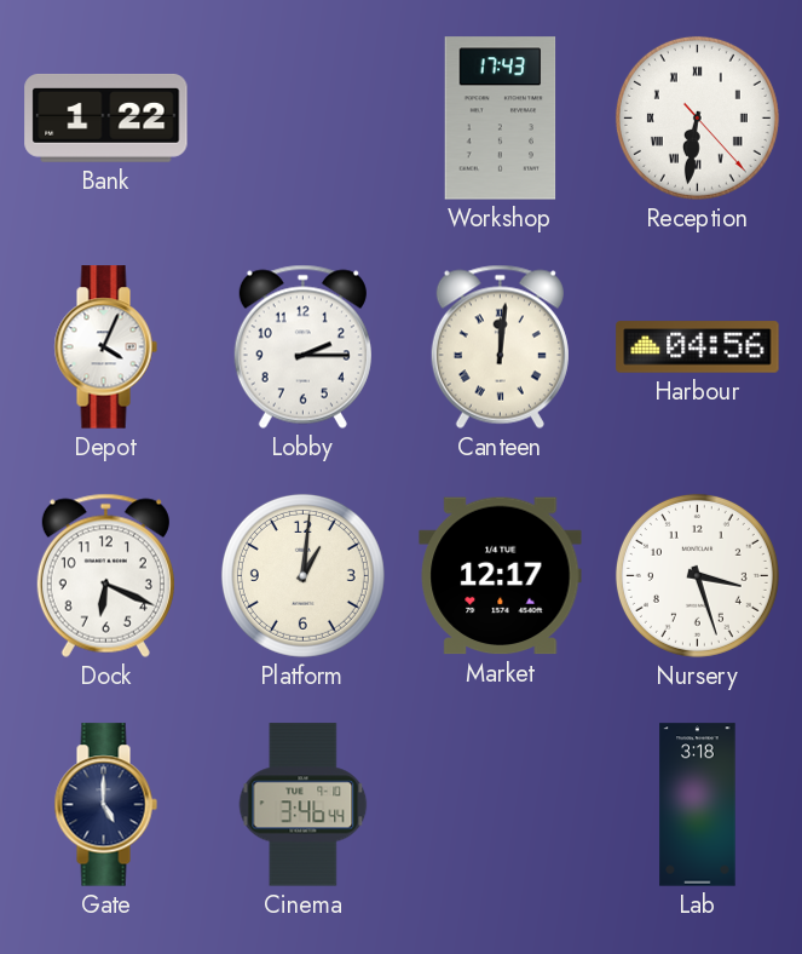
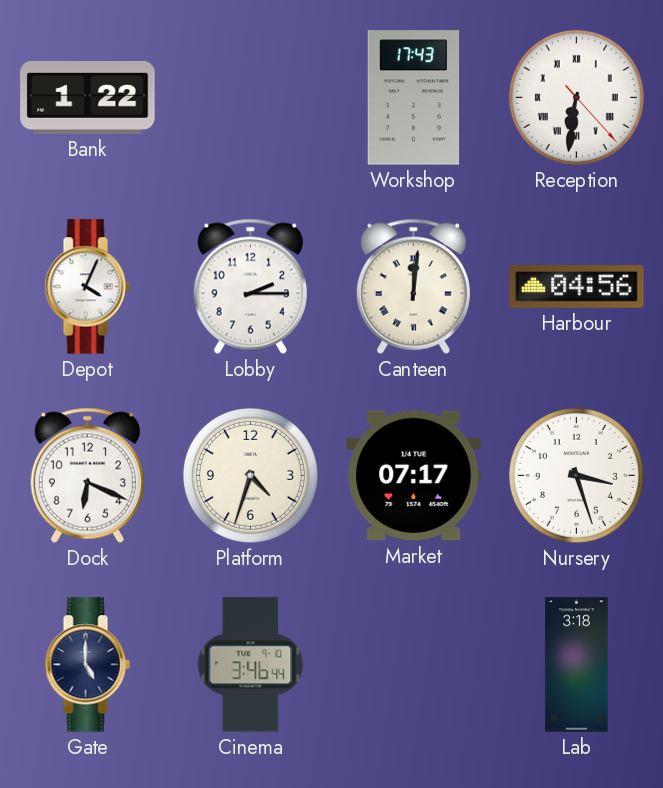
Platform: 1:01 -> 4:33 (250, 475)
Market: 12:17 -> 07:17 (414, 476)
